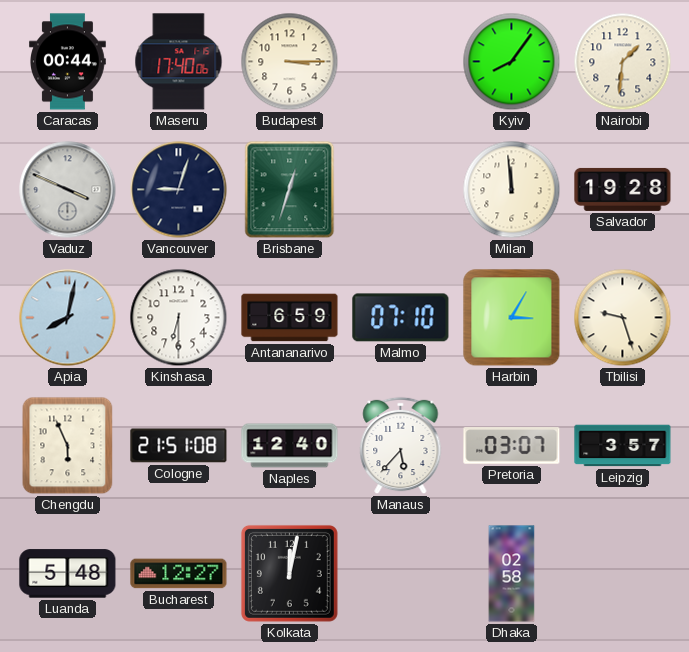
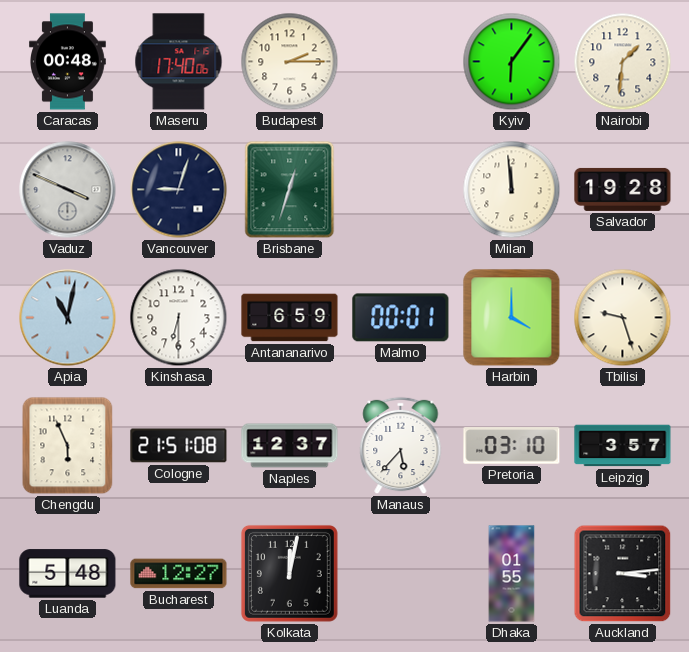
Caracas: 00:44 -> 00:48 (68, 62)
Budapest: 3:15 -> 2:15 (290, 62)
Kyiv: 8:06 -> 6:06 (512, 62)
Apia: 8:02 -> 11:02 (68, 318)
Malmo: 07:10 -> 00:01 (401, 318)
Harbin: 3:05 -> 4:00 (512, 318)
Naples: 12:40 -> 12:37 (290, 446)
Pretoria: 03:07 -> 03:10 (512, 446)
Dhaka: 02:58 -> 01:55 (512, 574)
Auckland: none -> 3:14 (623, 574)
